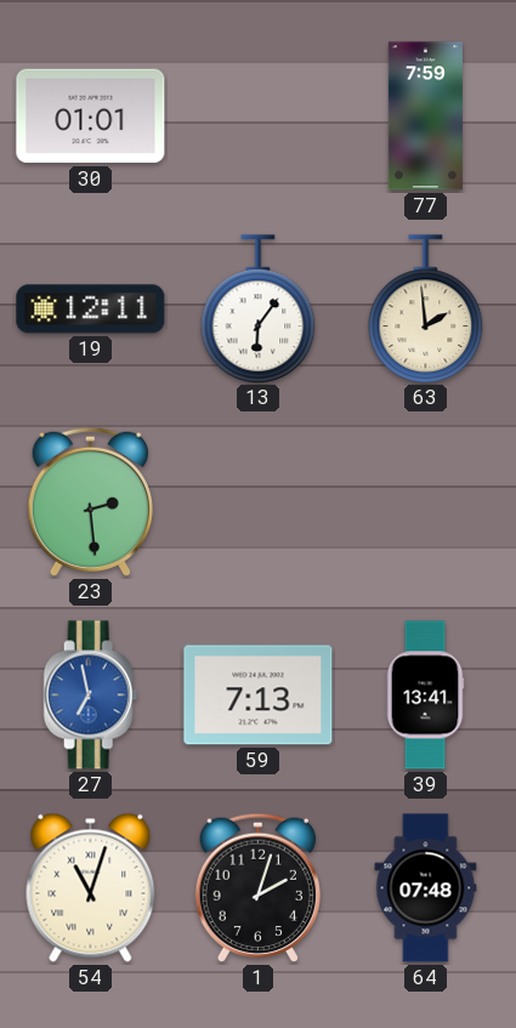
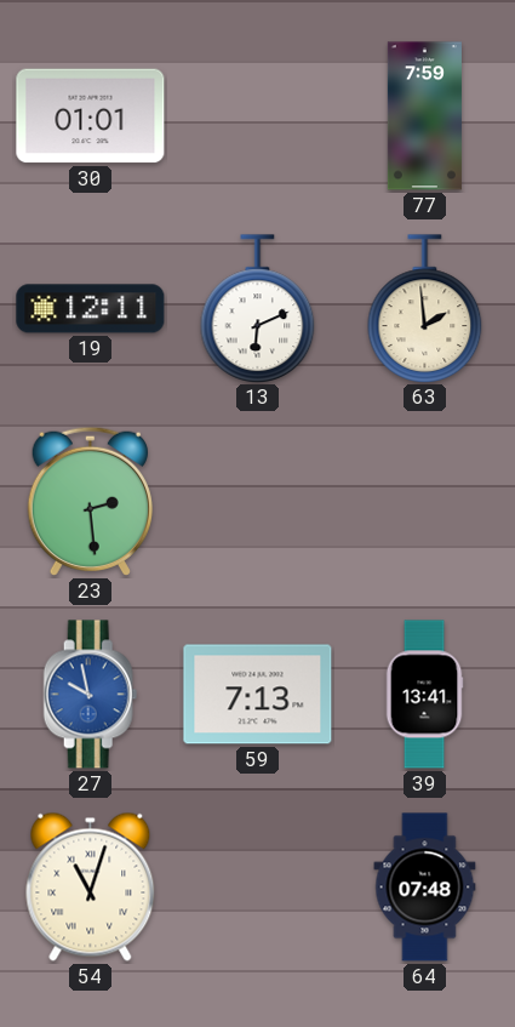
13: 6:06 -> 6:11 (258, 308)
27: 6:58 -> 9:58 (91, 695)
1: 2:03 -> none (257, 887)
